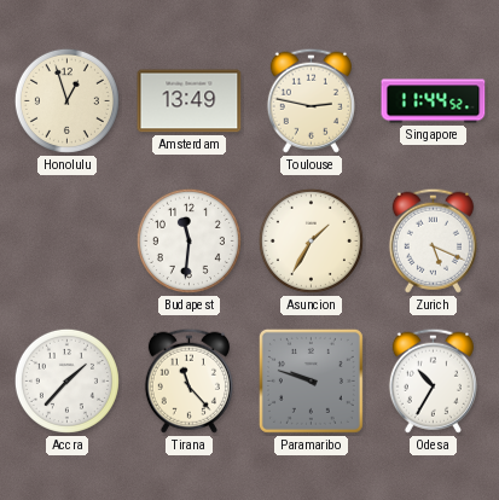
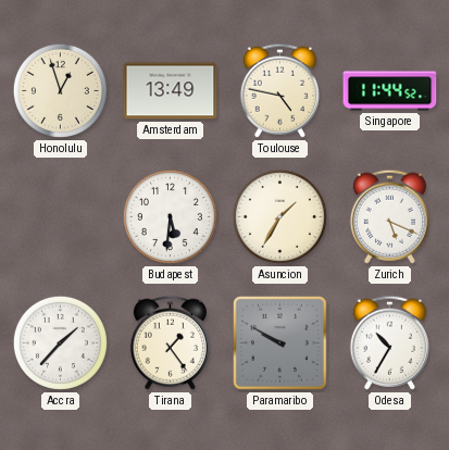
Toulouse: 2:47 -> 4:47 (279, 90)
Budapest: 11:31 -> 5:31 (170, 216)
Tirana: 11:23 -> 1:24 (170, 342)
Paramaribo: 9:48 -> 9:50 (279, 342)
